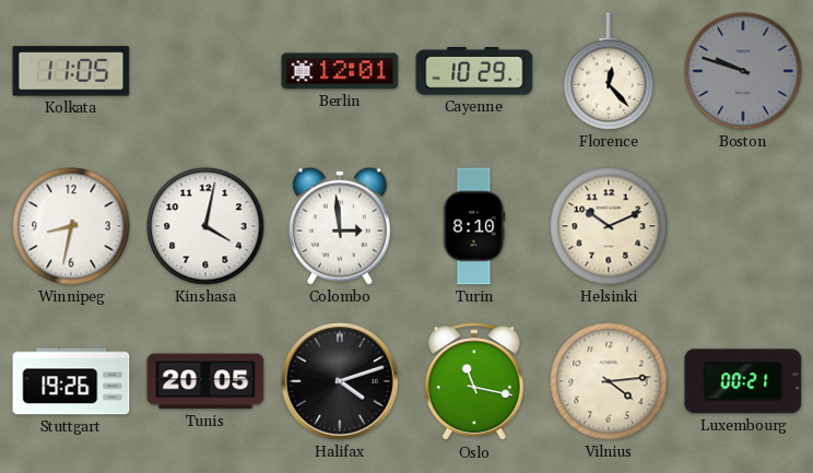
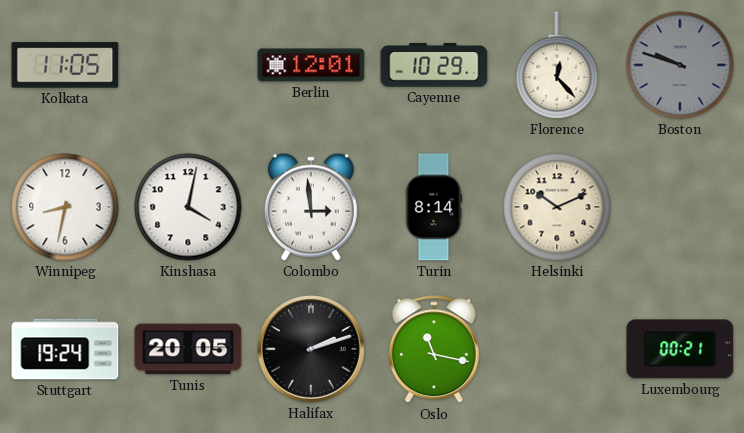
Turin: 8:10 -> 8:14 (434, 207)
Stuttgart: 19:26 -> 19:24 (65, 349)
Halifax: 4:12 -> 2:12 (312, 350)
Vilnius: 4:14 -> none (609, 381)
